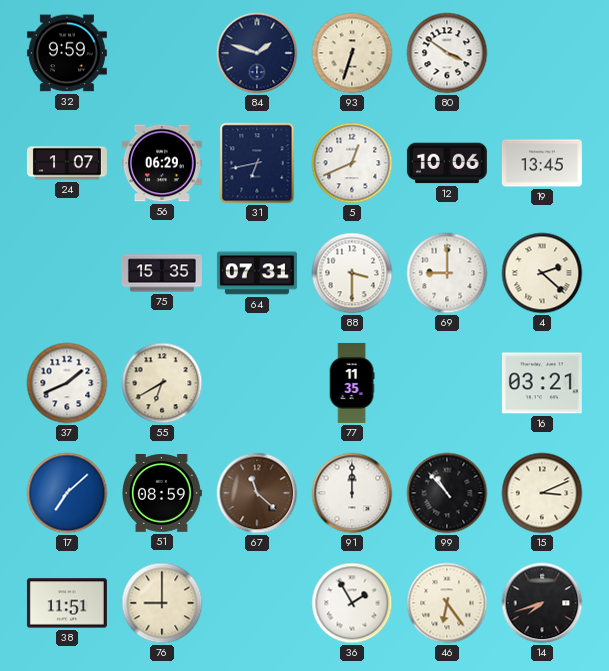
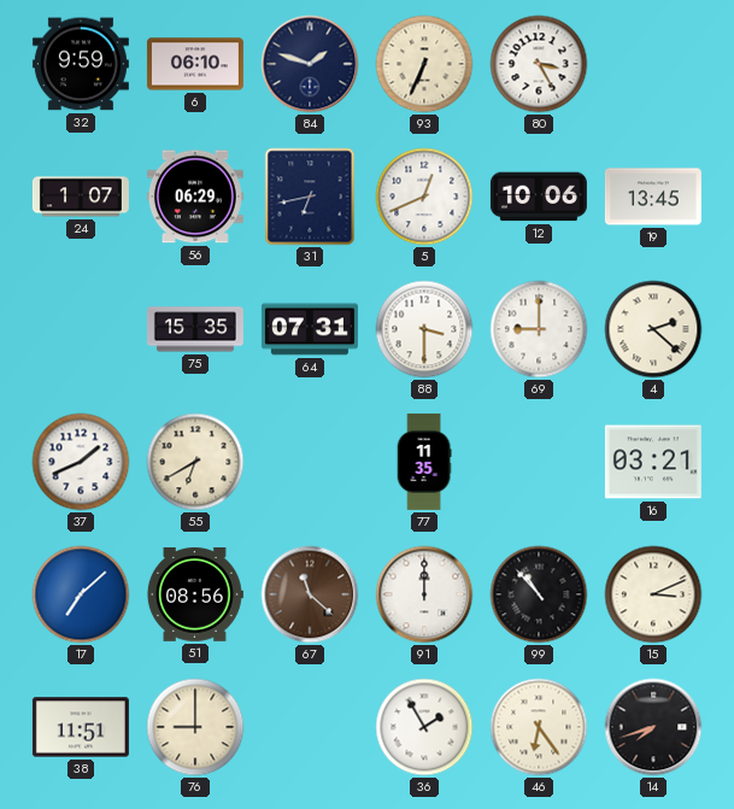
6: none -> 06:10 (195, 64)
93: 6:33 -> 6:34 (424, 64)
80: 3:51 -> 3:25 (539, 64)
51: 08:59 -> 08:56 (194, 596)
